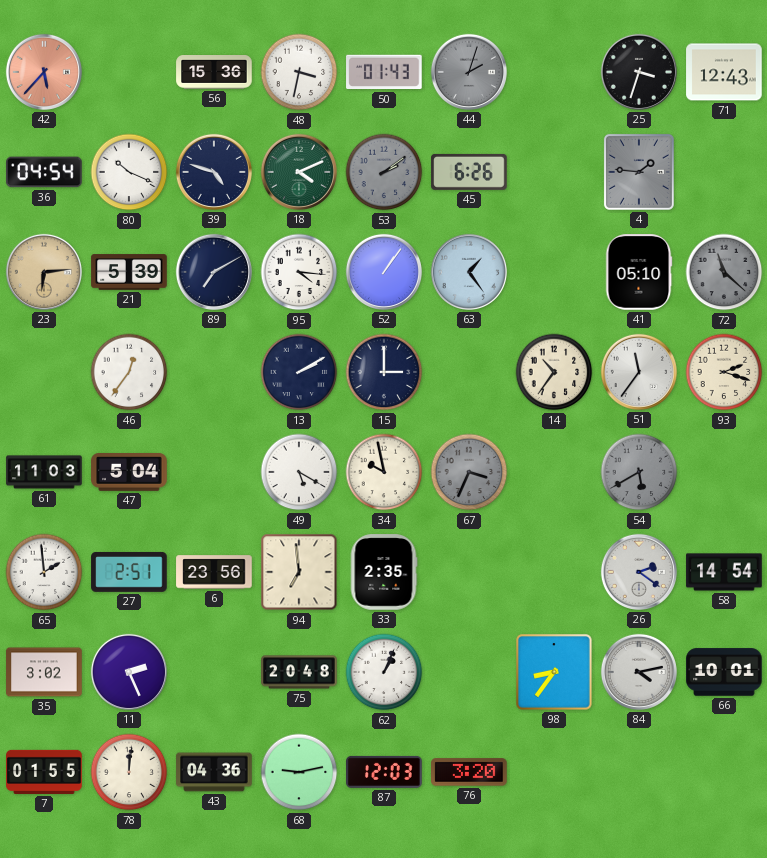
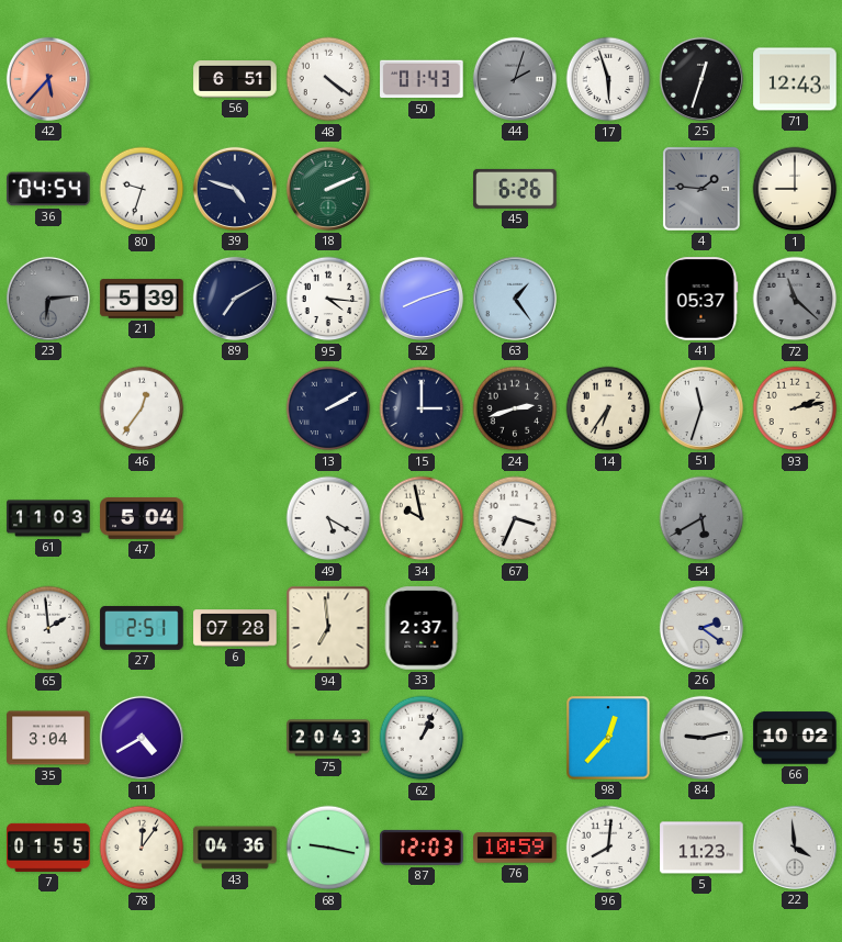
56: 15:36 -> 6:51 (235, 79)
48: 3:32 -> 4:21 (328, 79)
17: none -> 5:57 (608, 79)
25: 3:33 -> 12:33 (701, 79)
80: 10:19 -> 9:33 (142, 189)
18: 4:11 -> 2:11 (328, 189)
53: 2:09 -> none (384, 172)
1: none -> 9:00 (795, 189)
23 dial: champagne -> grey (48, 299)
52: 1:06 -> 8:12 (422, 299)
41: 05:10 -> 05:37 (701, 299)
24: none -> 2:42 (515, 408)
14: 10:36 -> 6:36 (608, 408)
51: 11:36 -> 11:33 (701, 408)
93: 2:18 -> 2:13 (795, 408)
67 dial: grey -> white (515, 518)
6: 23:56 -> 07:28 (235, 628)
33: 2:35 -> 2:37 (422, 628)
58: 14:54 -> none (724, 572)
35: 3:02 -> 3:04 (48, 738)
11: 2:26 -> 4:40 (142, 738)
75: 20:48 -> 20:43 (328, 738)
98: 8:36 -> 12:37 (608, 738)
84: 4:13 -> 9:13 (701, 738)
66: 10:01 -> 10:02 (795, 738)
78: 12:01 -> 12:06 (142, 848)
68: 9:13 -> 9:17 (328, 848)
76: 3:20 -> 10:59 (515, 848)
96: none -> 8:01 (608, 848)
5: none -> 11:23 (701, 848)
22: none -> 3:59 (795, 848)
